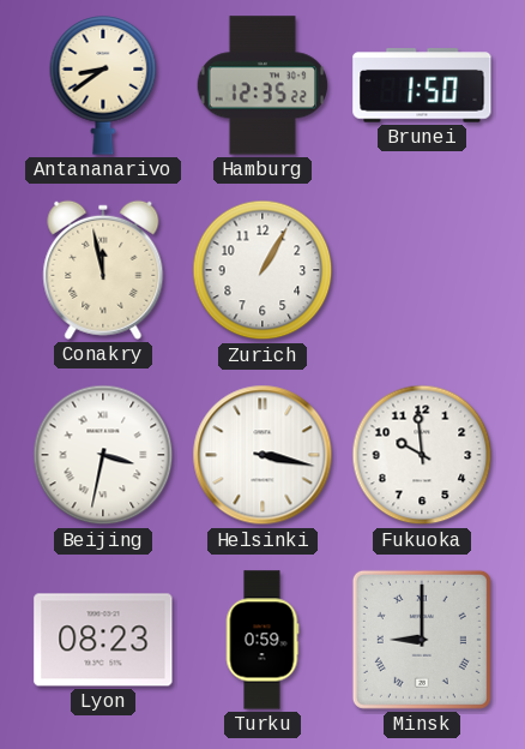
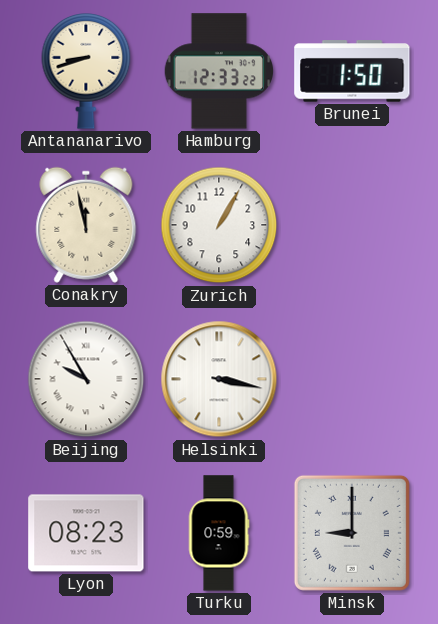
Antananarivo: 8:39 -> 8:42 (86, 72)
Hamburg: 12:35 -> 12:33 (219, 71)
Beijing: 3:32 -> 9:55 (86, 379)
Fukuoka: 9:59 -> none (422, 455)
